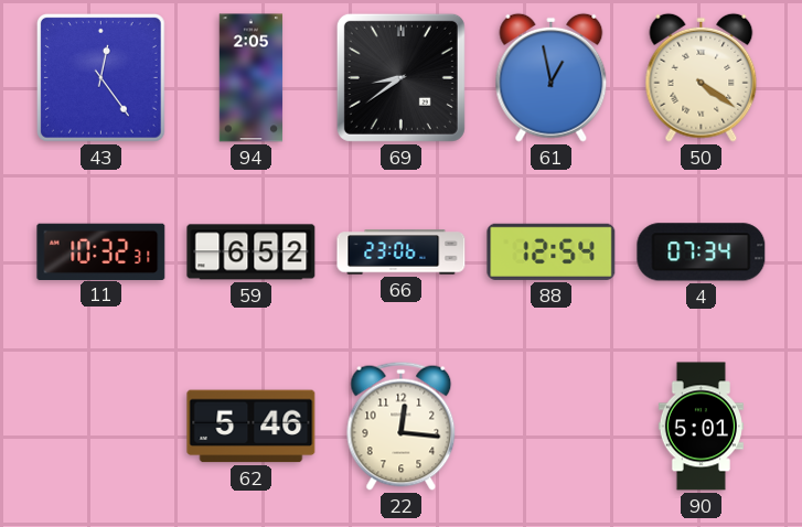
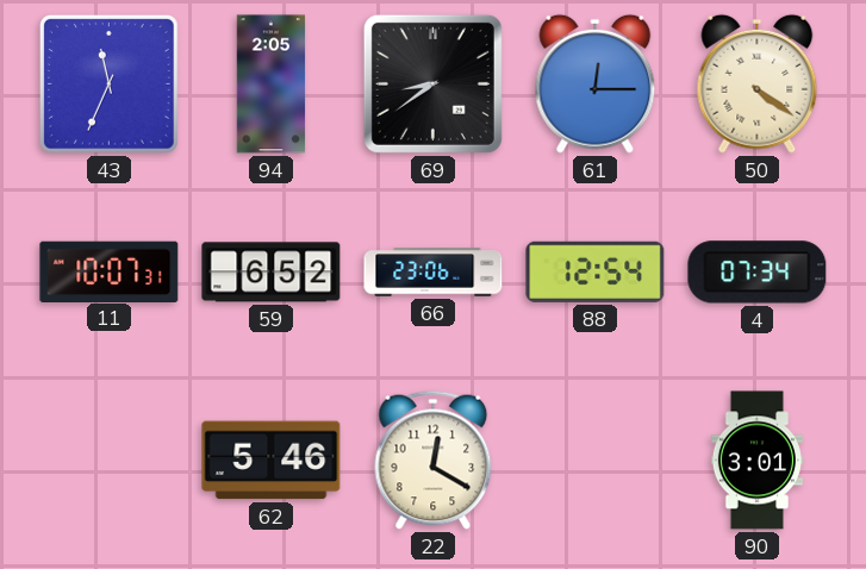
43: 12:24 -> 11:34 (108, 83)
61: 12:58 -> 12:15 (596, 83)
11: 10:32 -> 10:07 (110, 271)
22: 12:16 -> 12:20 (434, 459)
90: 5:01 -> 3:01 (756, 461)
